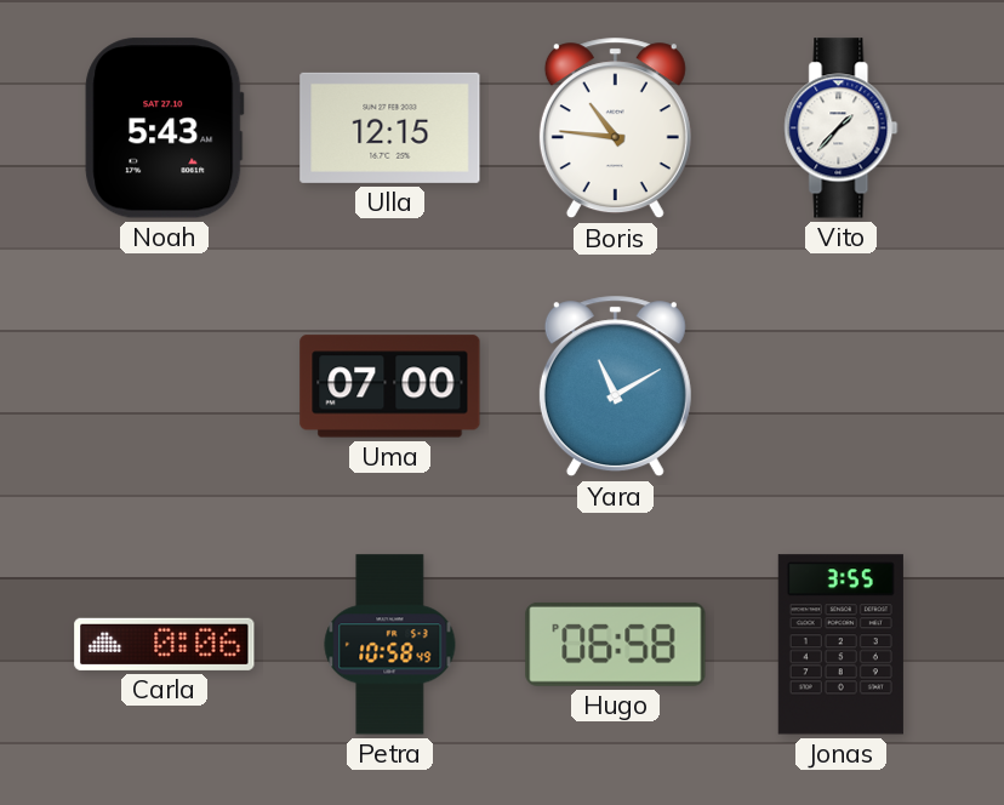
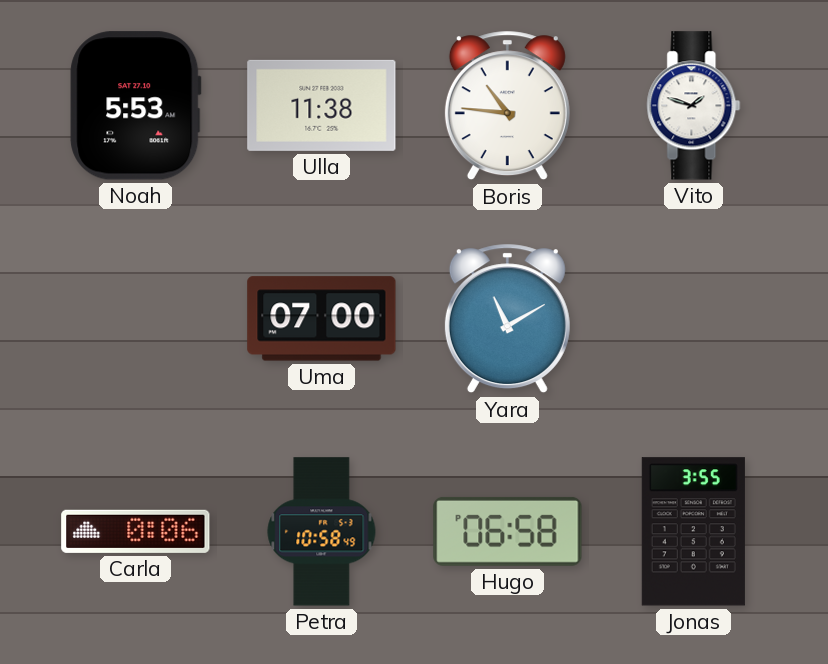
Noah: 5:43 -> 5:53 (136, 106)
Ulla: 12:15 -> 11:38 (322, 105)
Vito: 1:37 -> 1:48 (694, 106)
